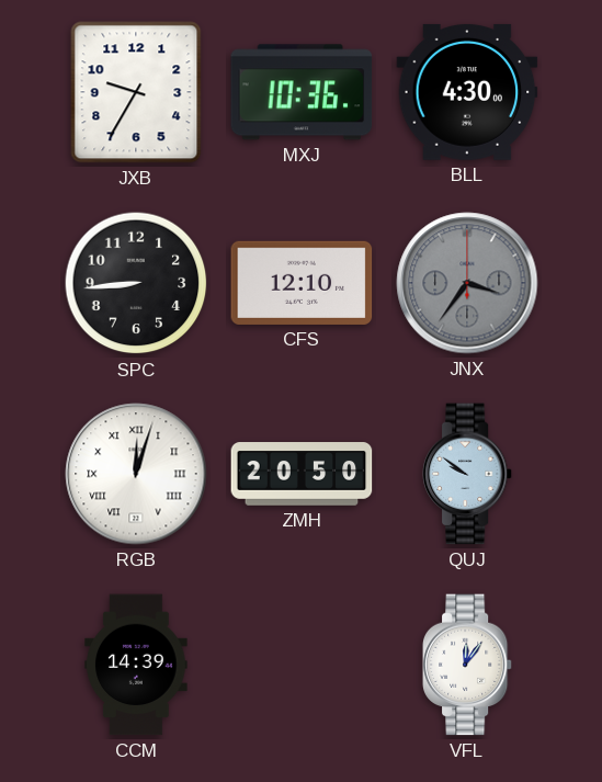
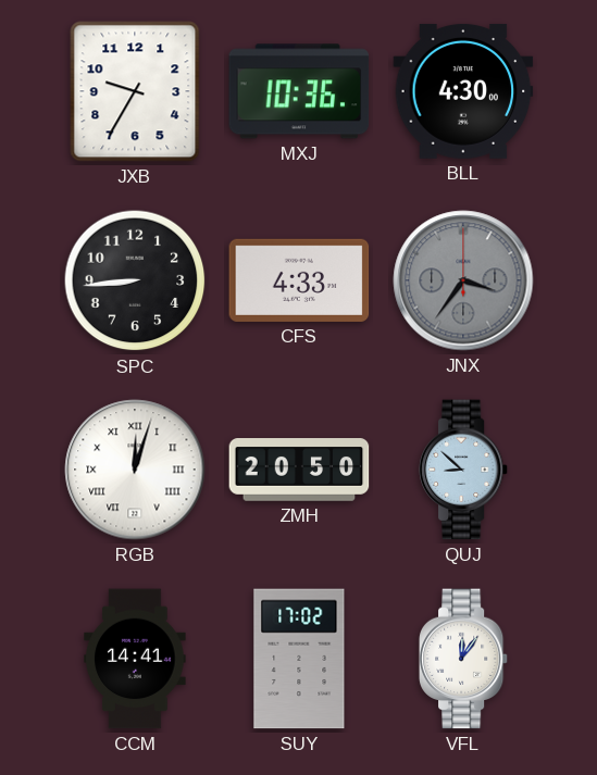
CFS: 12:10 -> 4:33 (299, 280)
QUJ: 9:51 -> 8:52 (463, 470)
CCM: 14:39 -> 14:41 (135, 659)
SUY: none -> 17:02 (299, 659)
